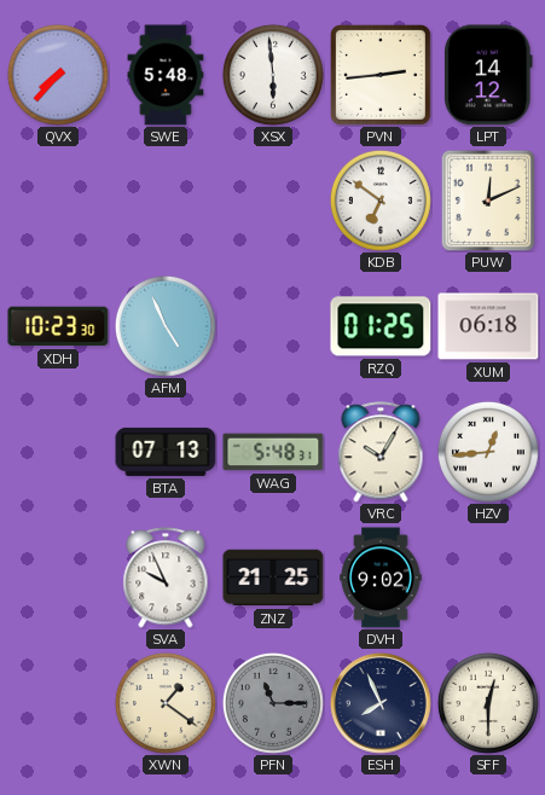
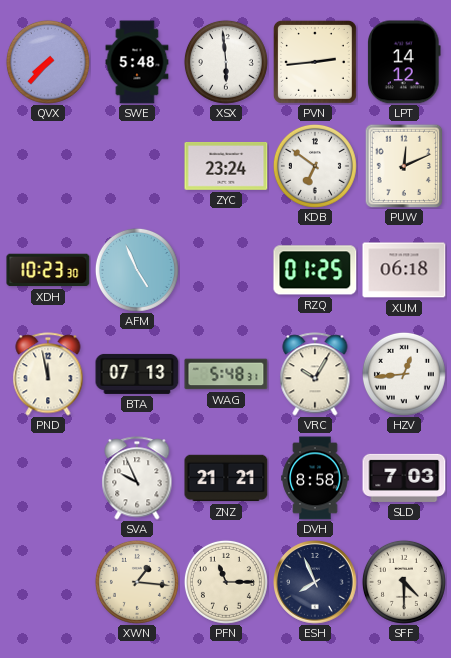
ZYC: none -> 23:24 (226, 166)
PND: none -> 11:58 (48, 374)
ZNZ: 21:25 -> 21:21 (226, 478)
DVH: 9:02 -> 8:58 (315, 478)
SLD: none -> 7:03 (404, 478)
XWN: 1:21 -> 1:16 (137, 582)
PFN dial: grey -> cream (226, 582)
SFF: 12:30 -> 4:30 (404, 582)
